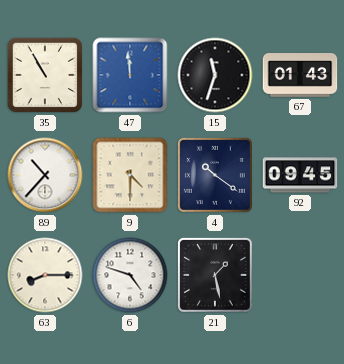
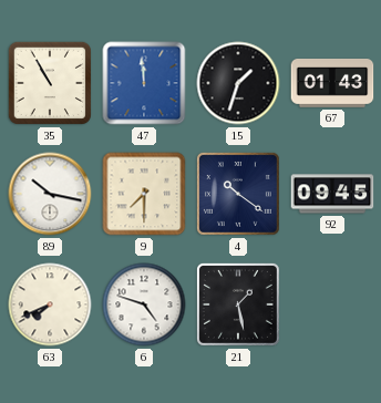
15: 11:33 -> 1:33 (238, 83)
89: 10:37 -> 10:17 (50, 194)
9: 4:30 -> 7:30 (144, 194)
63: 8:15 -> 7:41 (50, 304)
